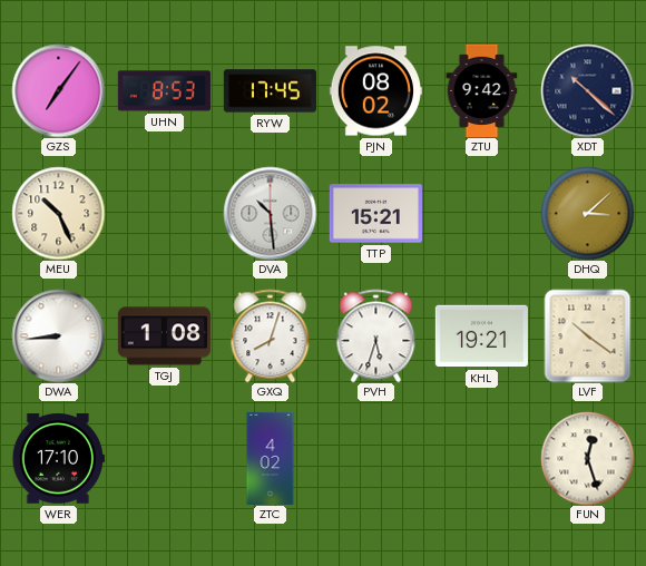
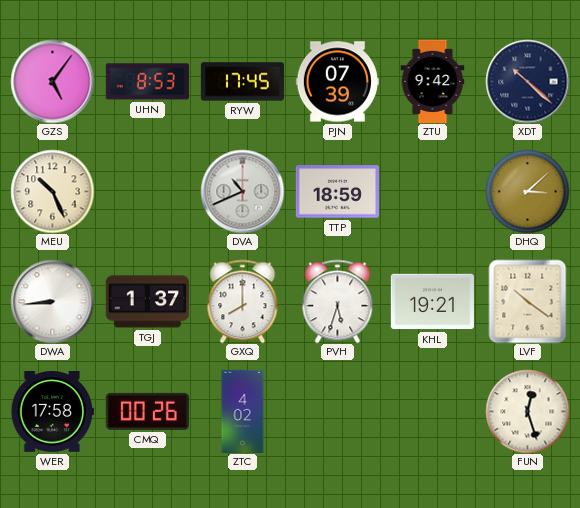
GZS: 7:06 -> 5:06 (52, 81)
PJN: 08:02 -> 07:39 (337, 82)
DVA: 10:29 -> 10:41 (242, 191)
TTP: 15:21 -> 18:59 (337, 192)
TGJ: 1:08 -> 1:37 (147, 302)
GXQ: 8:03 -> 8:00 (243, 301)
WER: 17:10 -> 17:58 (52, 412)
CMQ: none -> 00:26 (147, 411)
